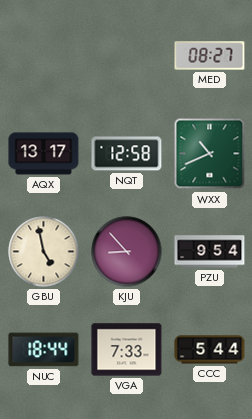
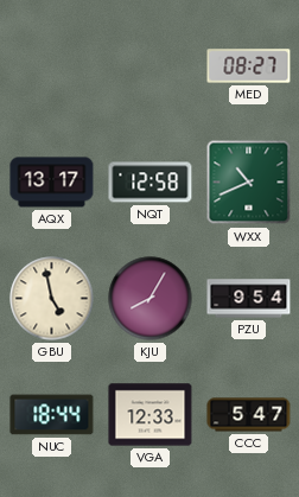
KJU: 8:53 -> 8:05 (151, 299)
VGA: 7:33 -> 12:33 (151, 415)
CCC: 5:44 -> 5:47 (249, 415)
